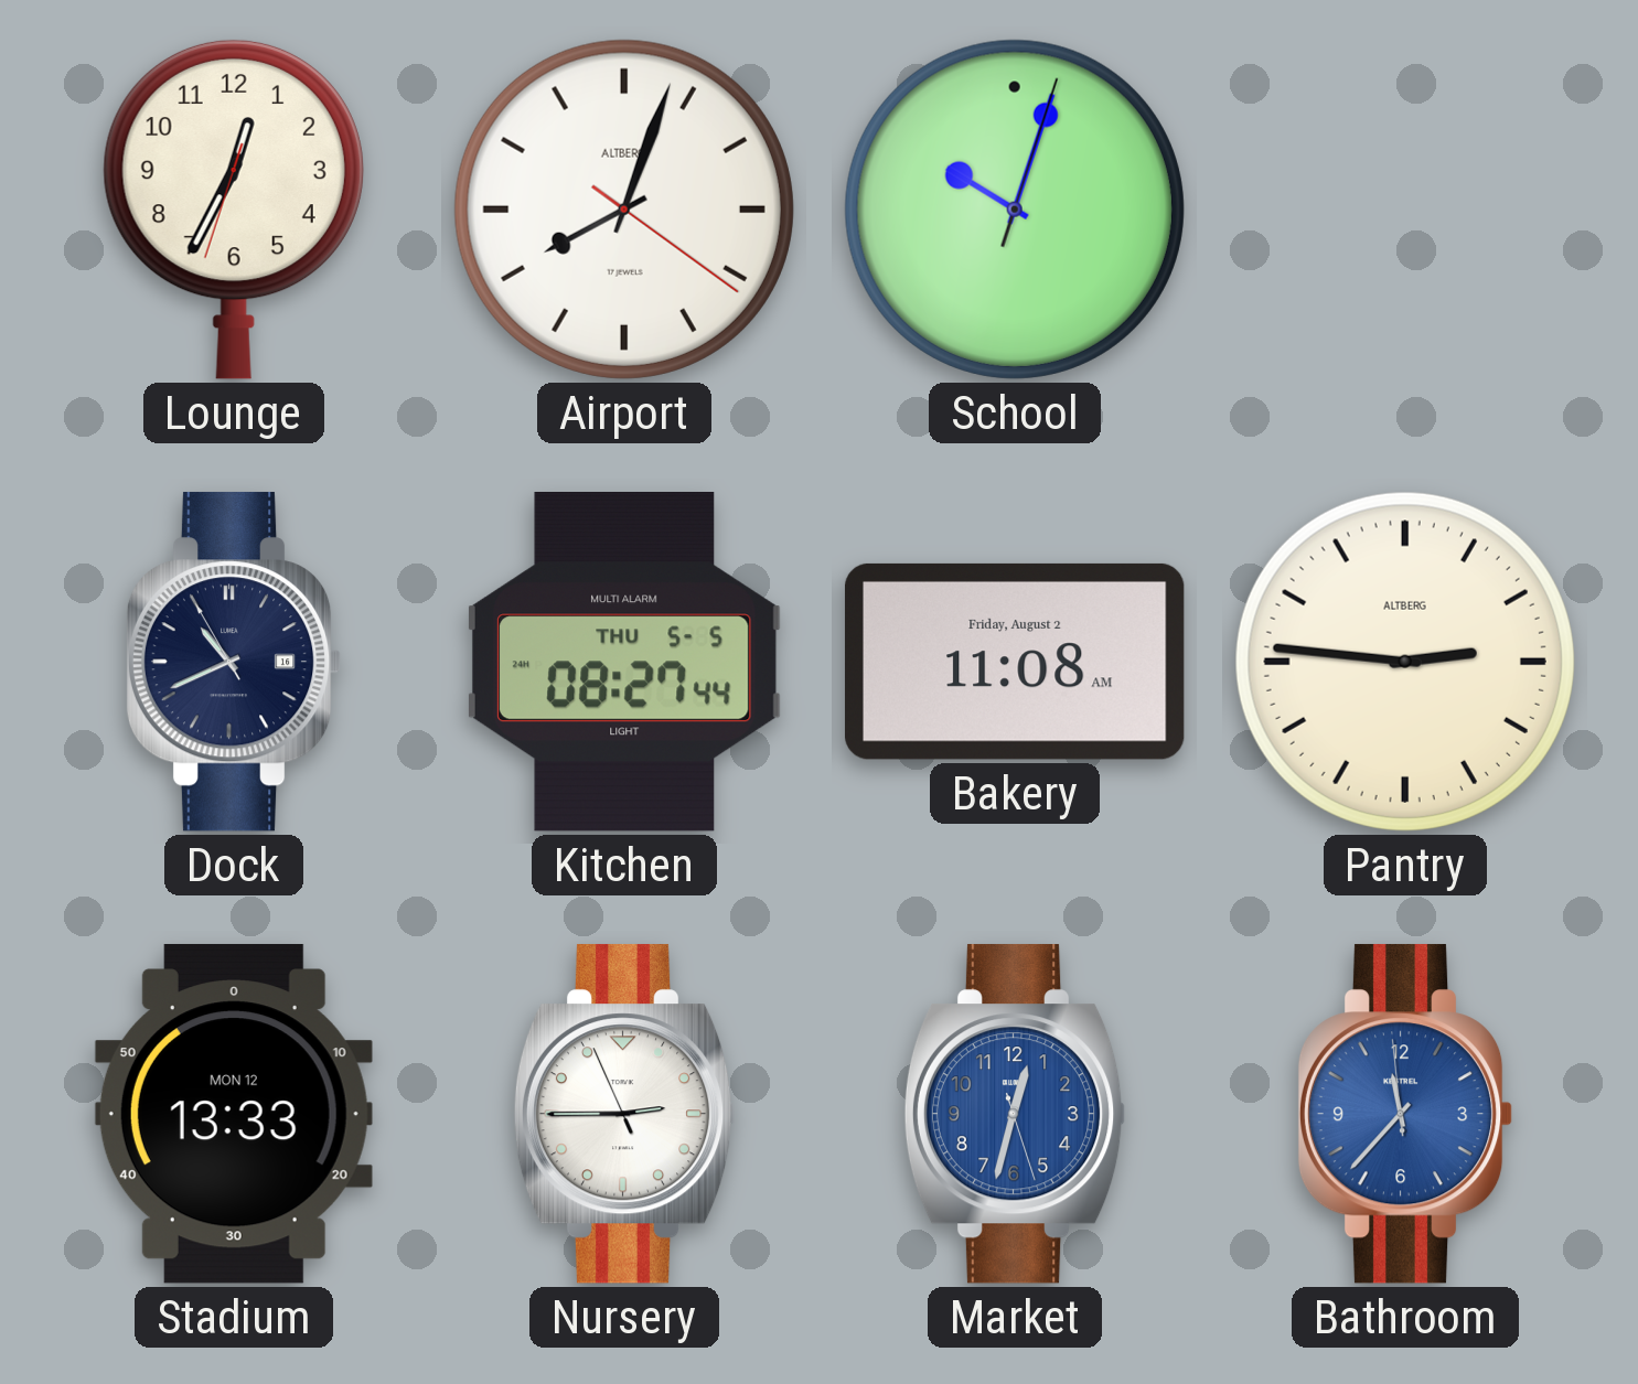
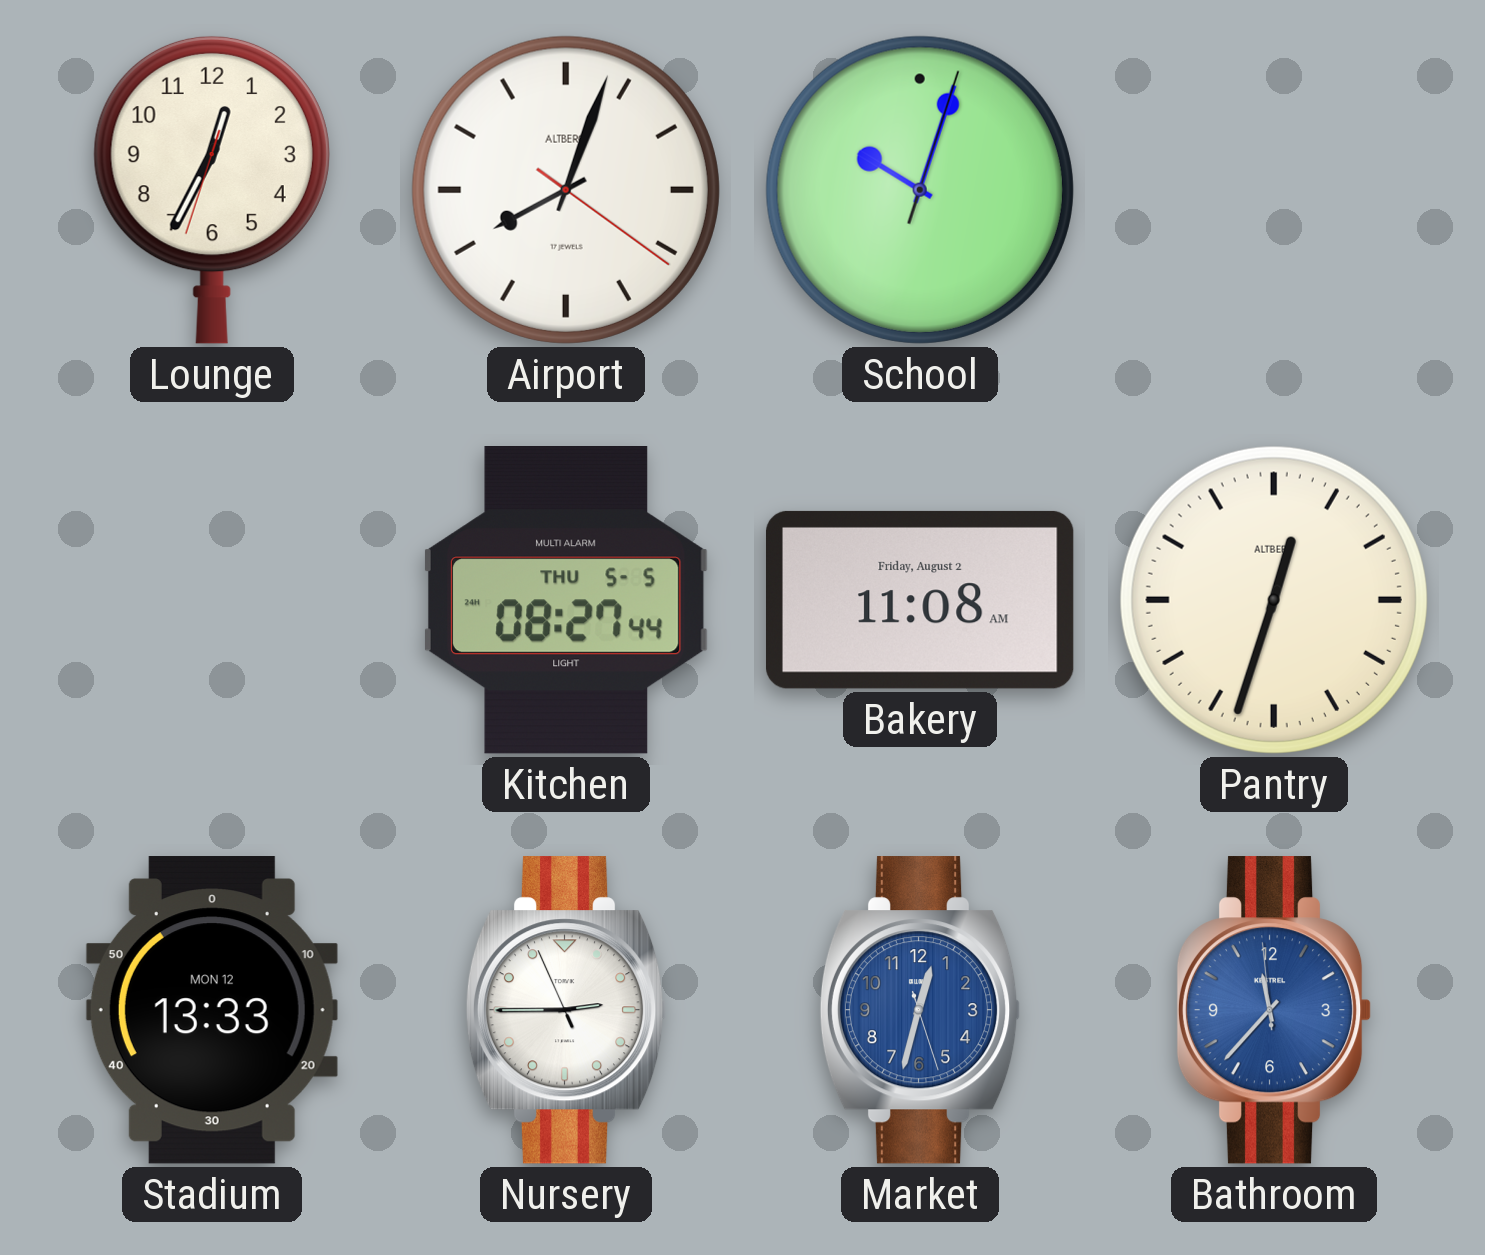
Dock: 10:40 -> none (234, 662)
Pantry: 2:46 -> 12:33 (1274, 600)
